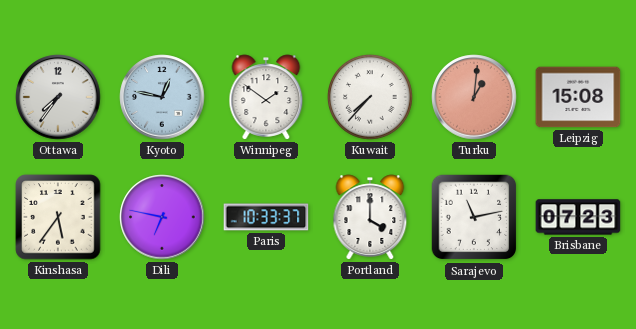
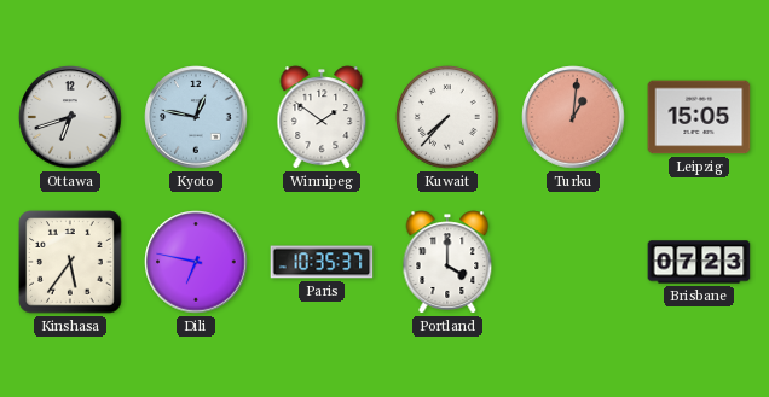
Ottawa: 7:36 -> 6:42 (70, 117)
Leipzig: 15:08 -> 15:05 (699, 117)
Paris: 10:33 -> 10:35 (322, 262)
Sarajevo: 11:13 -> none (474, 217)
